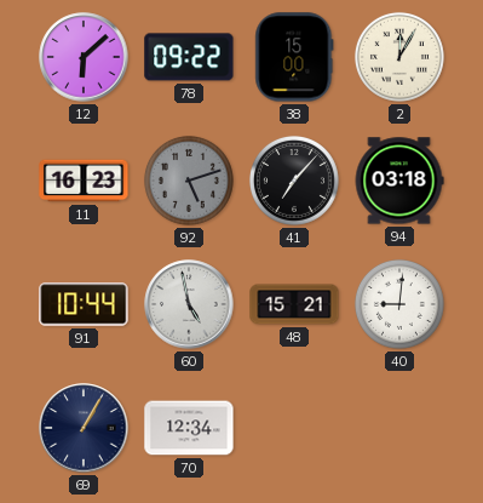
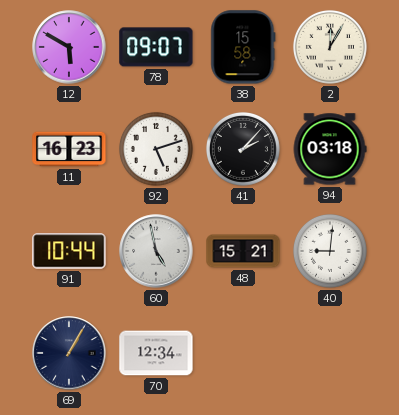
12: 6:08 -> 5:50 (69, 47)
78: 09:22 -> 09:07 (156, 47)
38: 15:00 -> 15:58 (243, 47)
92 dial: grey -> white (156, 149)
41: 7:07 -> 2:07 (243, 149)
